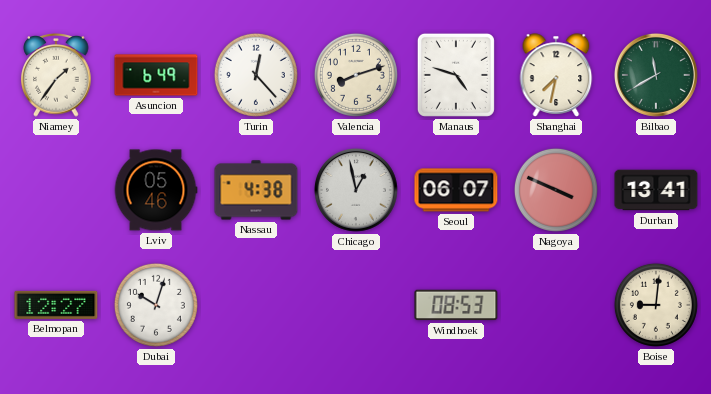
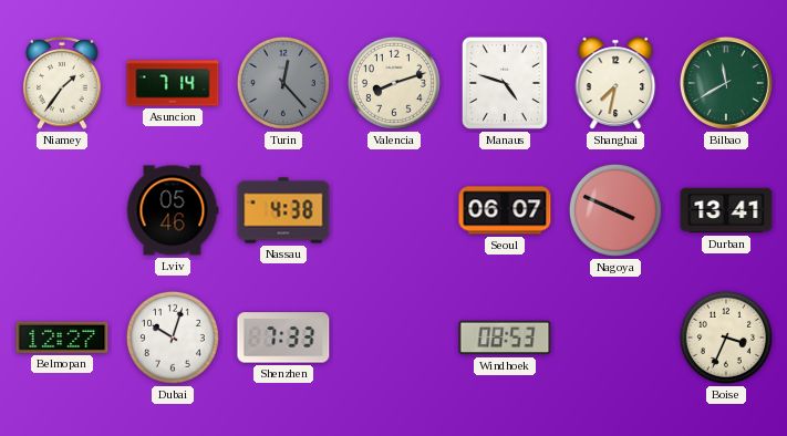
Asuncion: 6:49 -> 7:14 (173, 83)
Turin dial: white -> grey (283, 83)
Chicago: 12:58 -> none (356, 190)
Shenzhen: none -> 7:33 (283, 338)
Boise: 9:01 -> 3:34 (726, 338)
